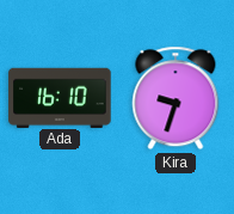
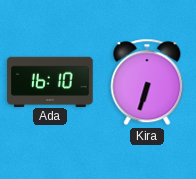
Kira: 9:33 -> 6:33 (147, 82)
